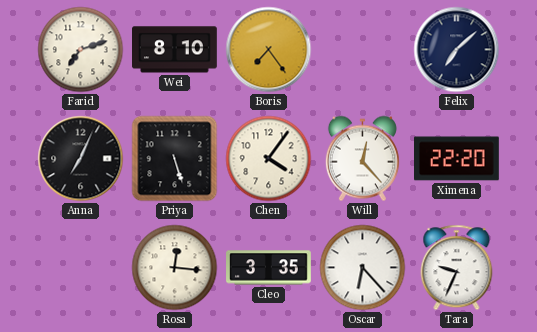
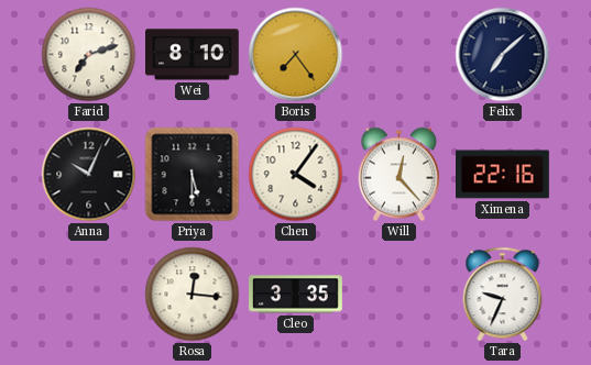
Anna: 7:04 -> 10:04 (89, 175)
Priya: 5:27 -> 5:30 (193, 175)
Ximena: 22:20 -> 22:16 (503, 175)
Oscar: 6:23 -> none (363, 268)
